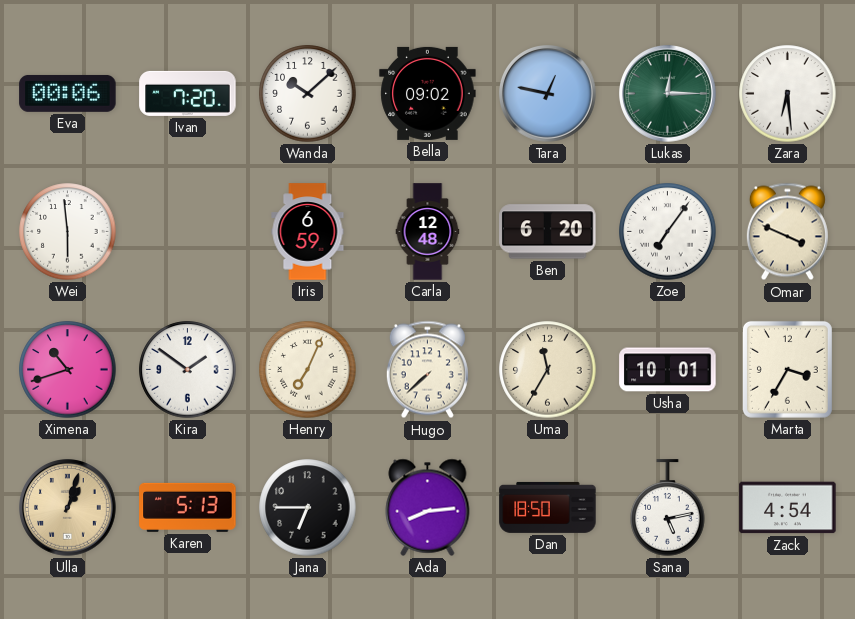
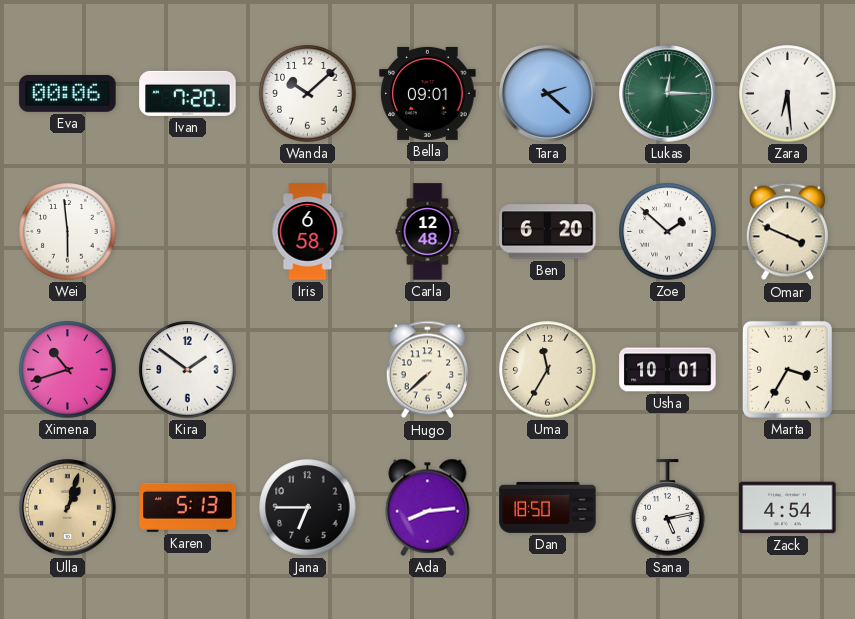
Bella: 09:02 -> 09:01 (428, 93)
Tara: 12:47 -> 2:22 (548, 94)
Iris: 6:59 -> 6:58 (308, 232)
Zoe: 7:06 -> 1:52 (668, 232)
Henry: 7:04 -> none (308, 370)
